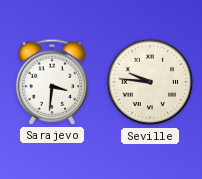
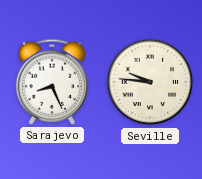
Sarajevo: 3:31 -> 8:26 (52, 82)
